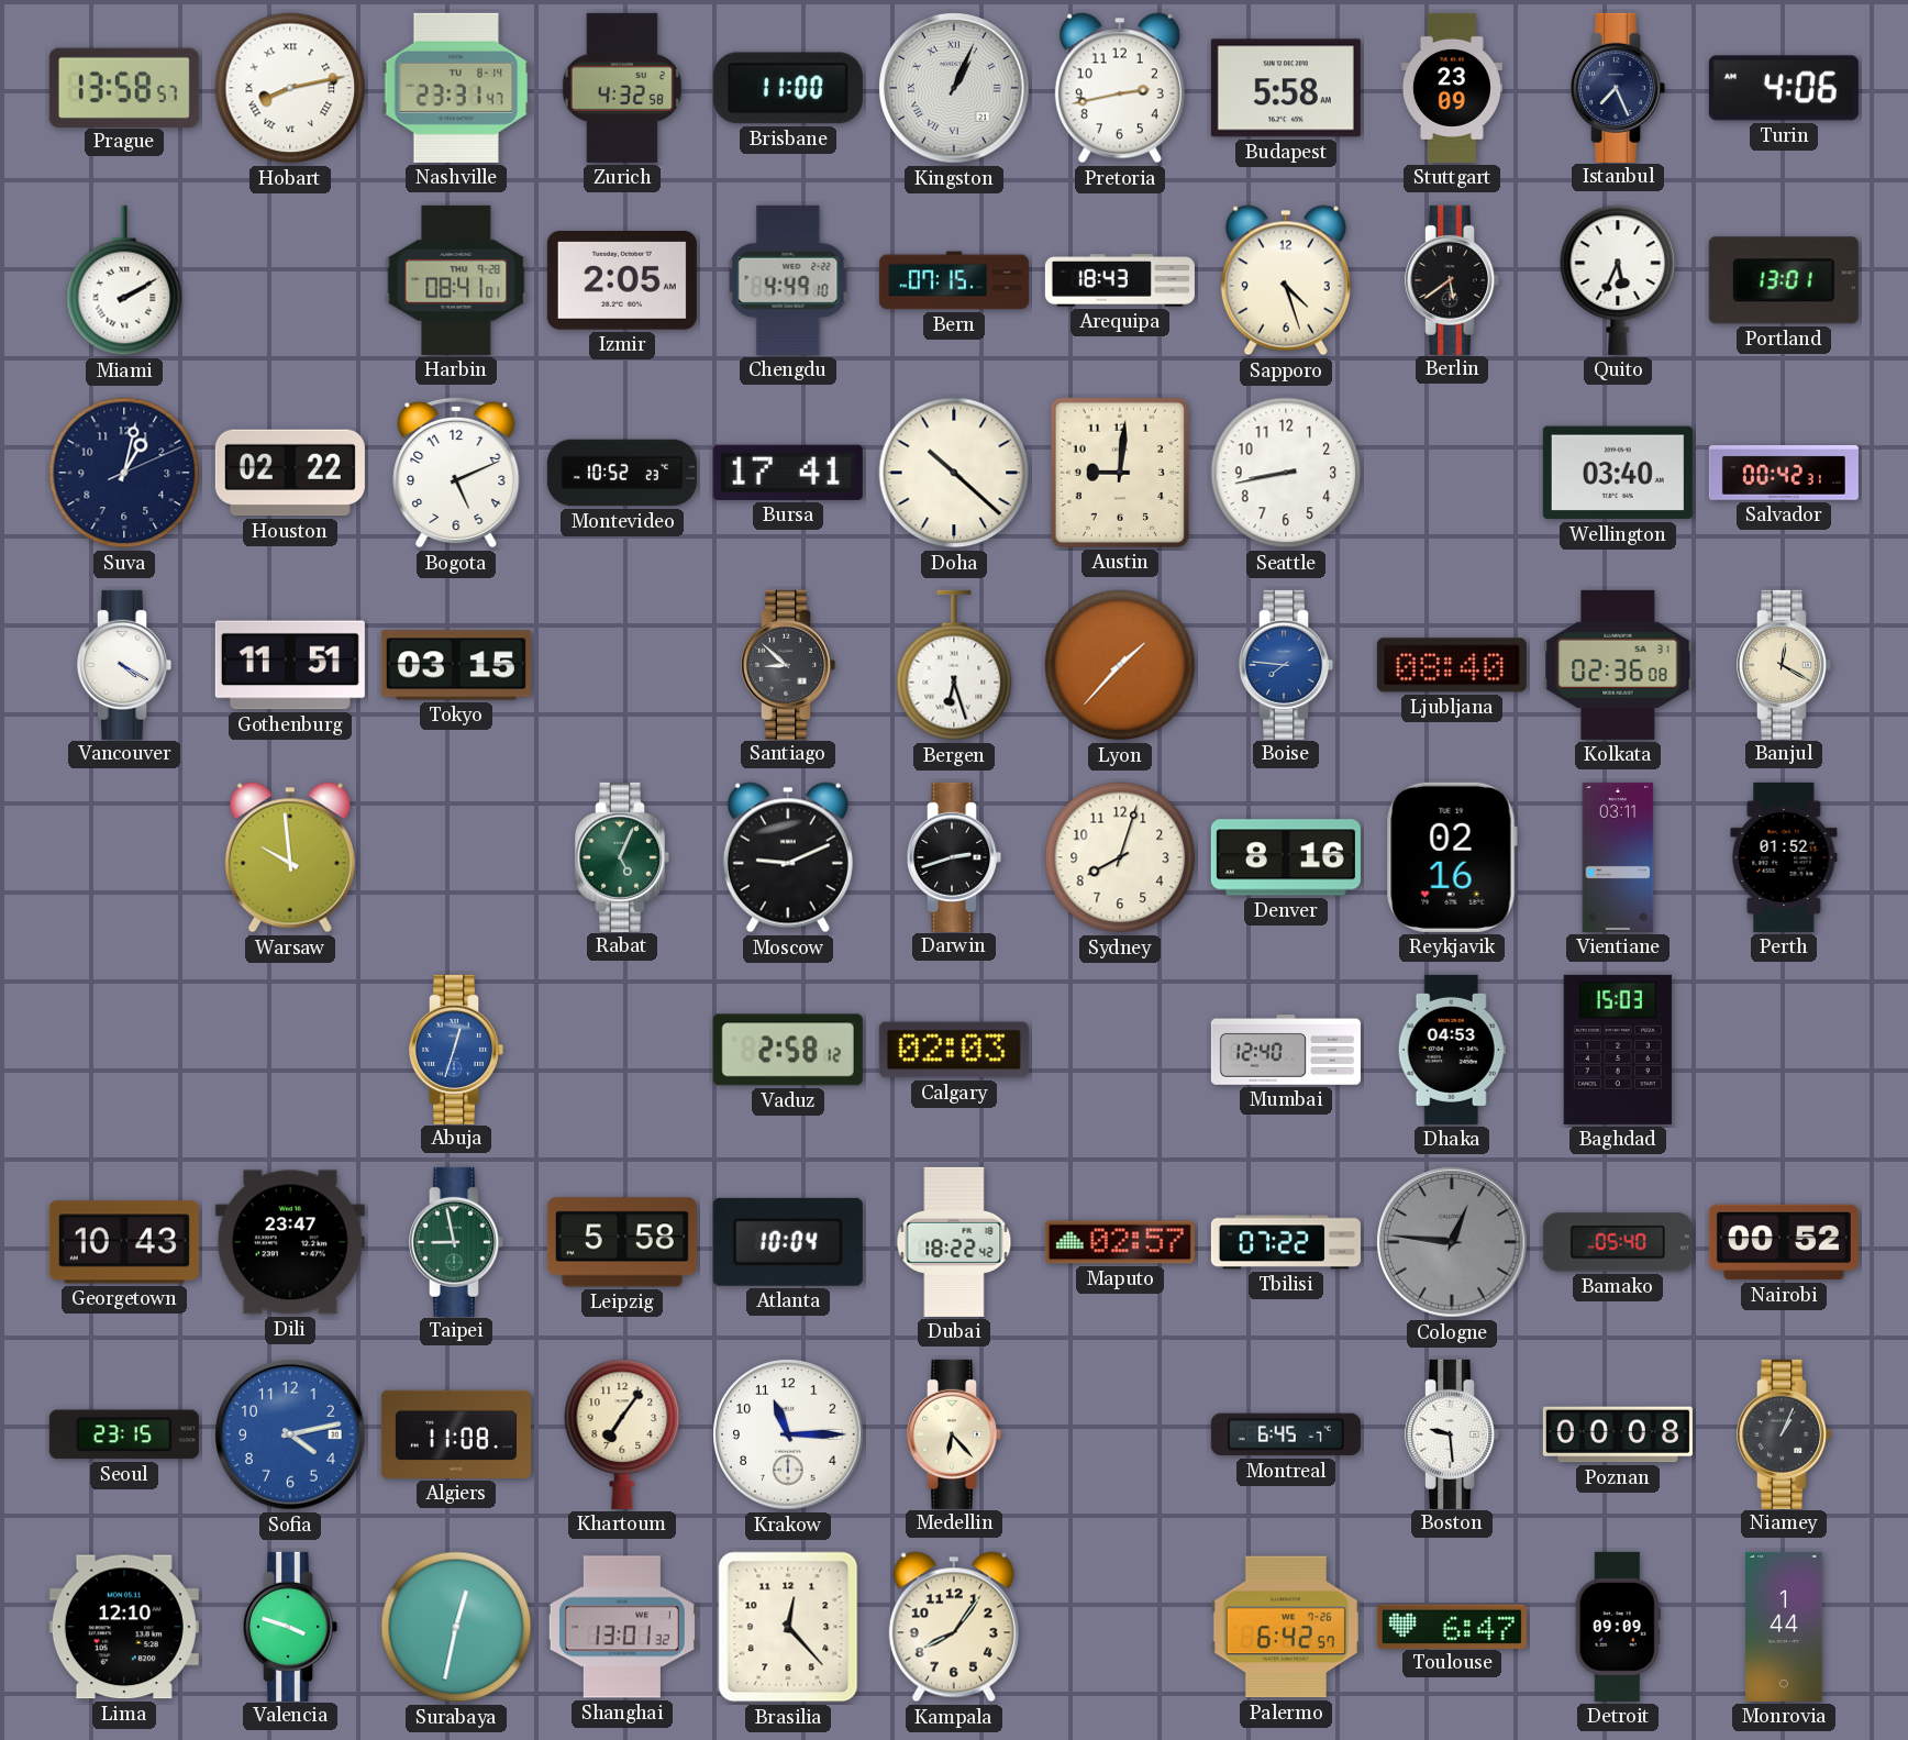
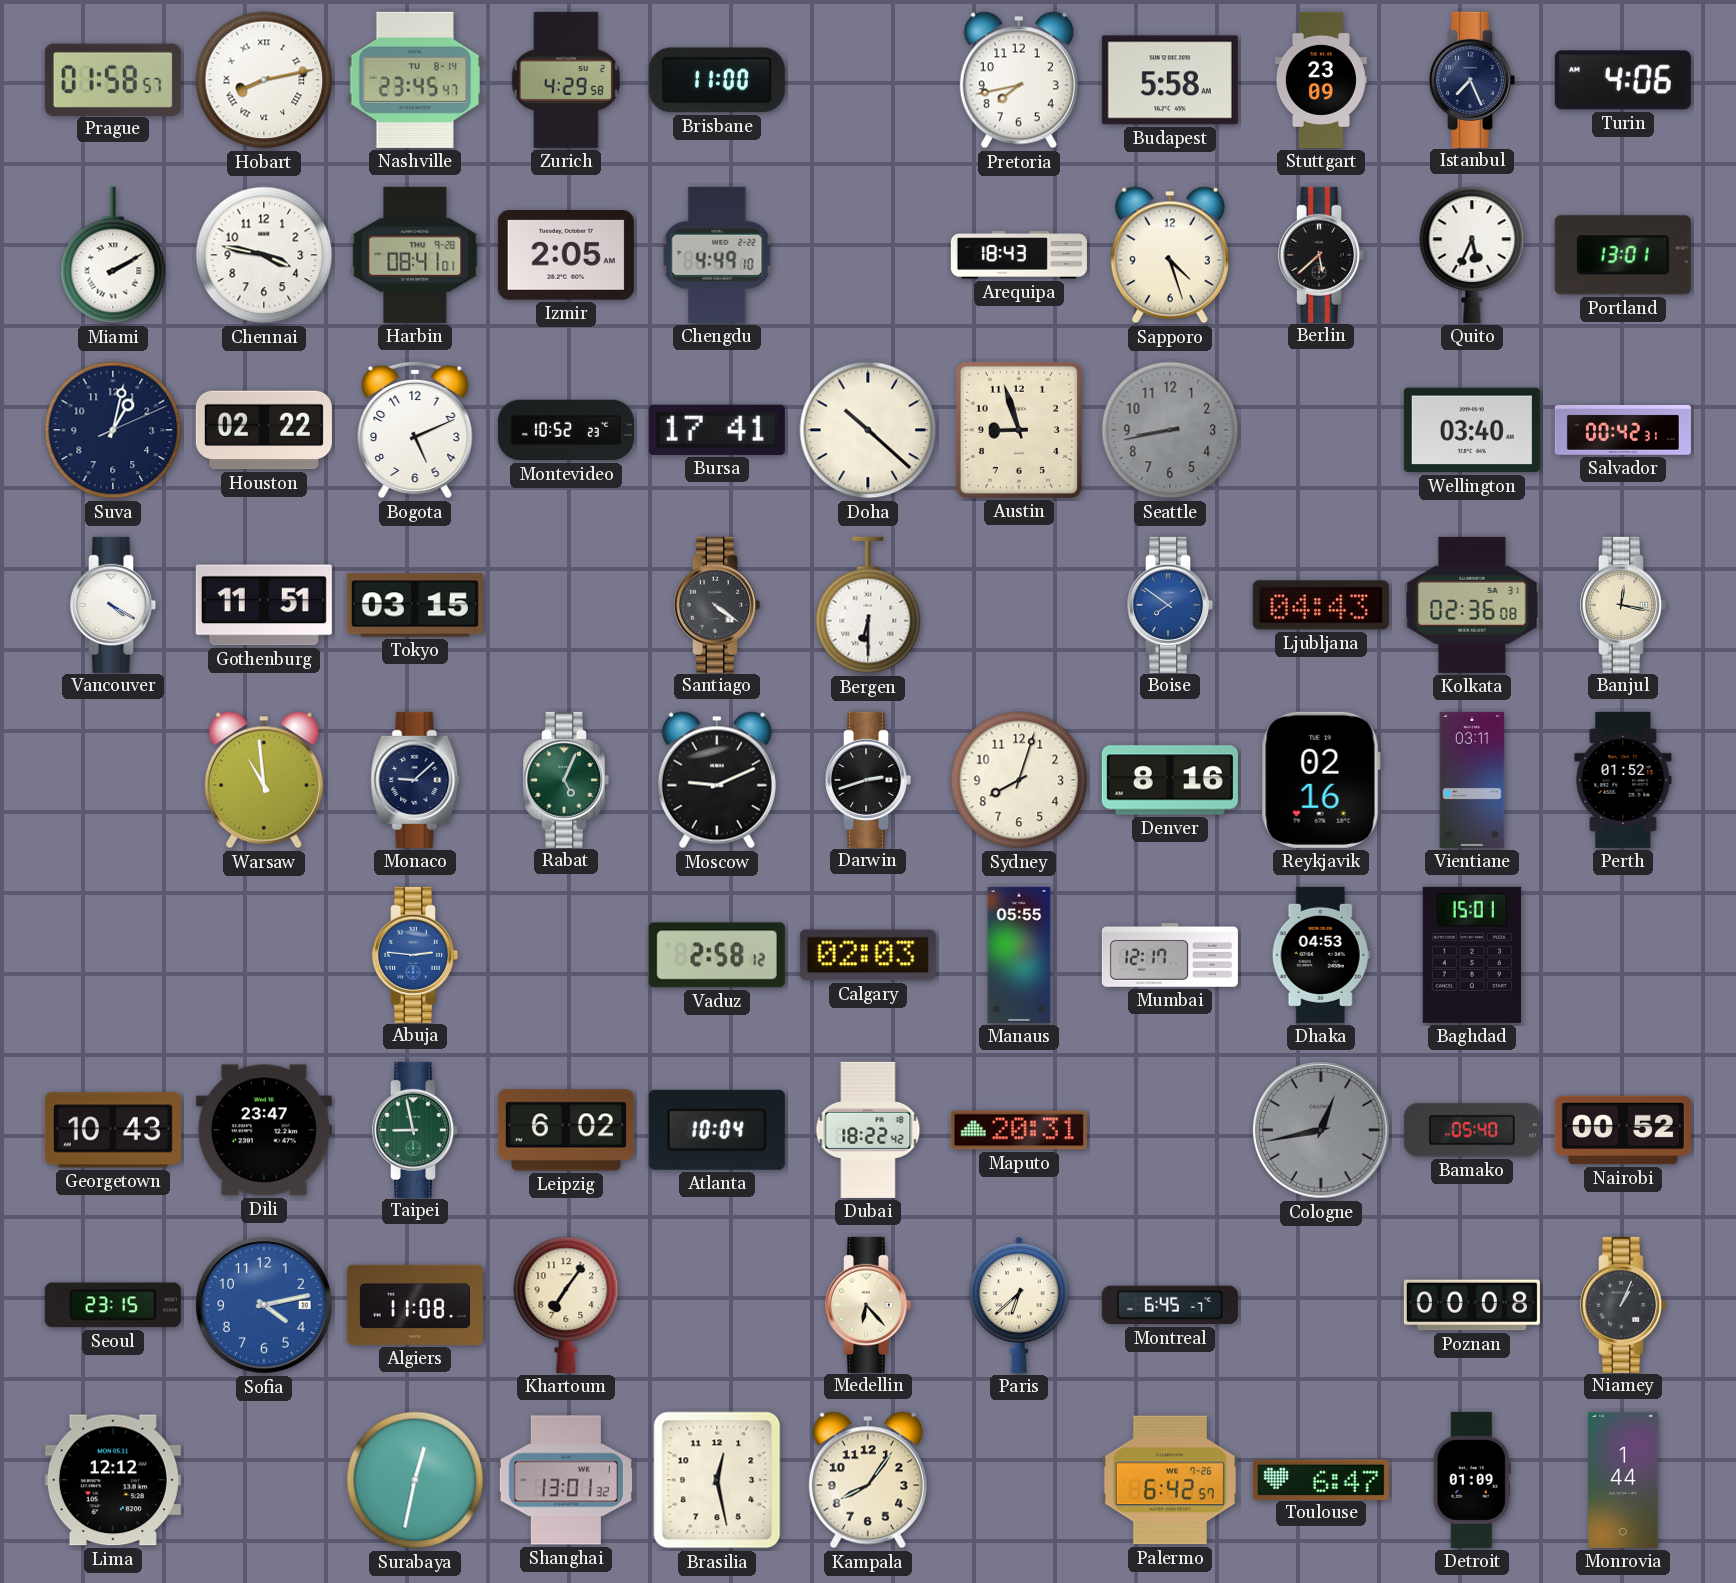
Prague: 13:58 -> 01:58 (113, 79)
Nashville: 23:31 -> 23:45 (415, 80)
Zurich: 4:32 -> 4:29 (566, 80)
Kingston: 1:04 -> none (954, 88)
Pretoria: 2:43 -> 7:43 (1019, 80)
Chennai: none -> 3:47 (264, 255)
Bern: 07:15 -> none (954, 280)
Berlin: 5:39 -> 5:38 (1322, 255)
Austin: 9:01 -> 8:57 (1019, 430)
Seattle dial: white -> grey (1170, 430)
Santiago: 8:52 -> 4:21 (718, 605)
Bergen: 6:27 -> 6:30 (868, 605)
Lyon: 1:37 -> none (1120, 665)
Boise: 7:46 -> 7:51 (1171, 605)
Ljubljana: 08:40 -> 04:43 (1321, 605)
Banjul: 12:20 -> 12:17 (1624, 605)
Warsaw: 9:59 -> 10:59 (264, 780)
Monaco: none -> 9:08 (415, 780)
Abuja: 12:33 -> 2:46 (416, 955)
Manaus: none -> 05:55 (1019, 955)
Mumbai: 12:40 -> 12:17 (1170, 956)
Baghdad: 15:03 -> 15:01 (1472, 955)
Leipzig: 5:58 -> 6:02 (566, 1130)
Maputo: 02:57 -> 20:31 (1019, 1130)
Tbilisi: 07:22 -> none (1286, 1242)
Cologne: 12:46 -> 12:43 (1321, 1130)
Krakow: 11:15 -> none (788, 1434)
Paris: none -> 6:38 (1020, 1305)
Boston: 9:29 -> none (1453, 1434)
Lima: 12:10 -> 12:12 (113, 1480)
Valencia: 3:48 -> none (291, 1627)
Brasilia: 12:23 -> 12:28 (717, 1480)
Detroit: 09:09 -> 01:09 (1472, 1480)
